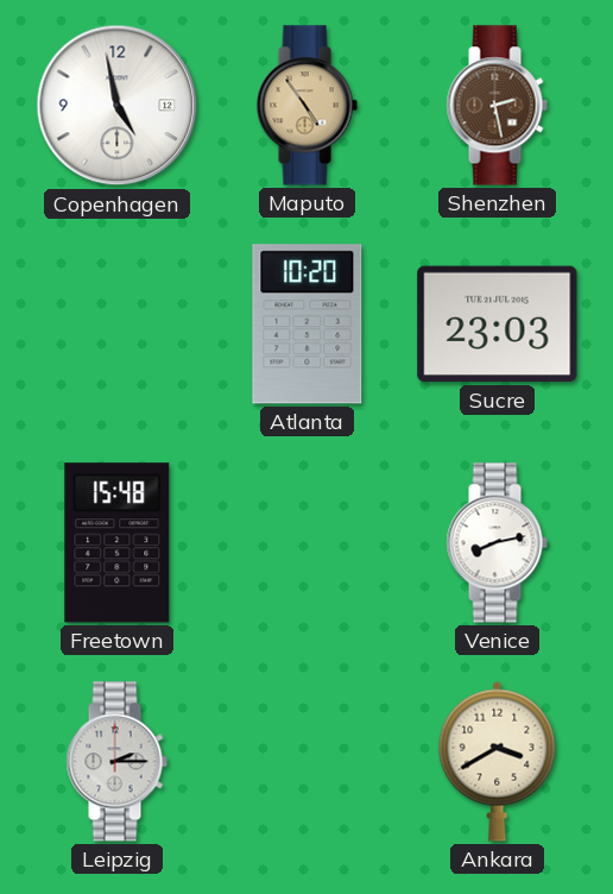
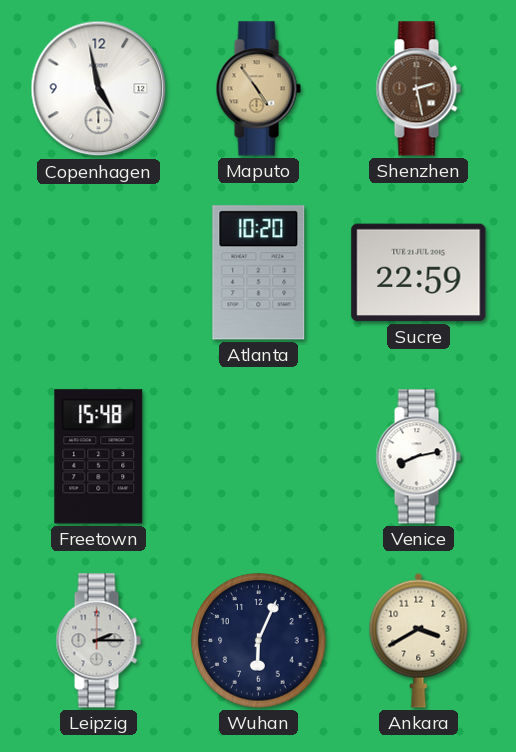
Sucre: 23:03 -> 22:59 (419, 273)
Wuhan: none -> 6:04 (259, 641)
